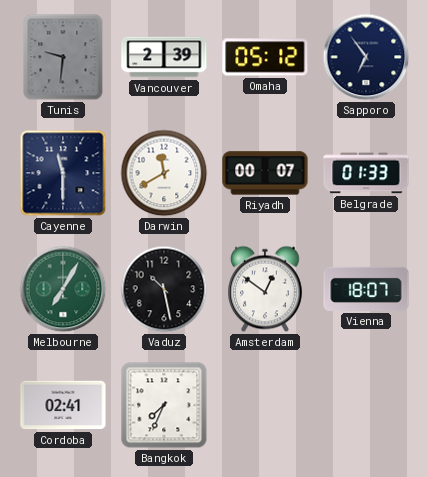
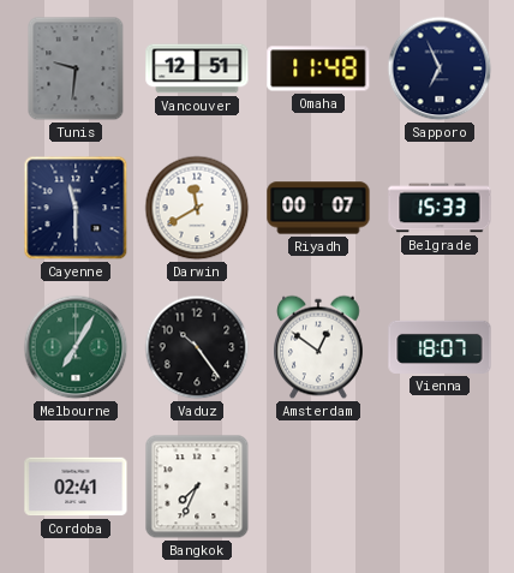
Vancouver: 2:39 -> 12:51 (197, 68)
Omaha: 05:12 -> 11:48 (318, 68)
Sapporo: 6:54 -> 6:56 (440, 68)
Belgrade: 01:33 -> 15:33 (440, 208)
Vaduz: 10:28 -> 10:24 (197, 347)
